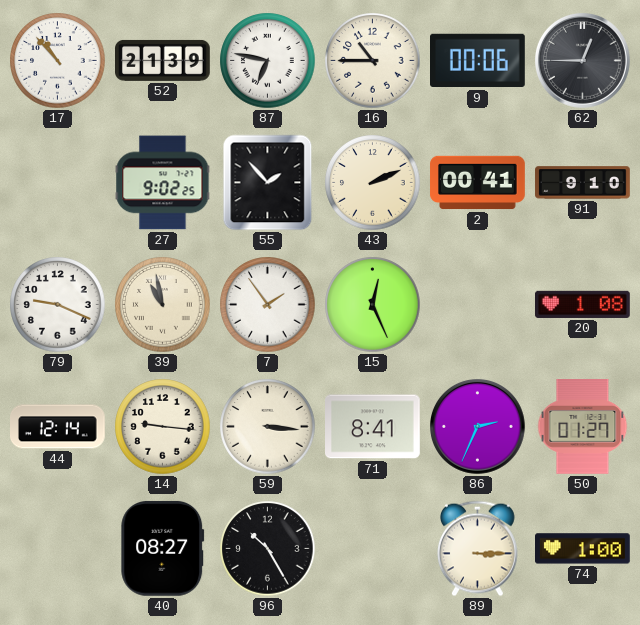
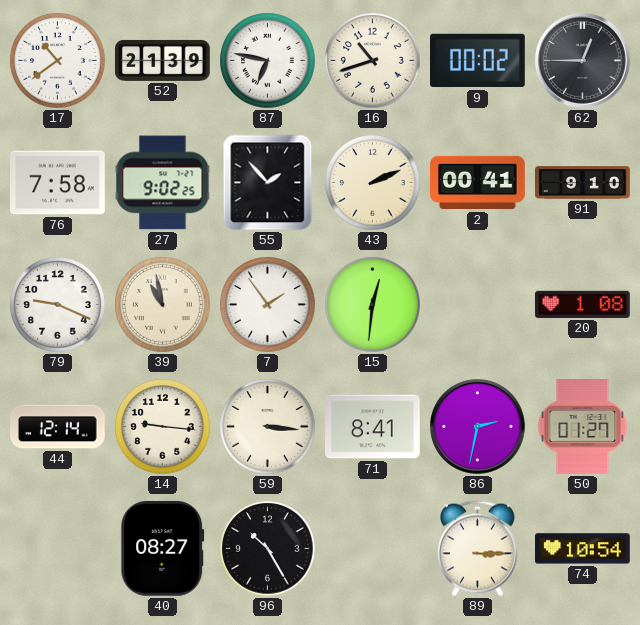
17: 10:53 -> 10:39 (58, 61)
16: 10:45 -> 10:42 (373, 61)
9: 00:06 -> 00:02 (478, 61)
76: none -> 7:58 (58, 183)
15: 12:26 -> 12:31 (373, 305)
86: 2:34 -> 2:32 (478, 427)
74: 1:00 -> 10:54 (583, 549)
